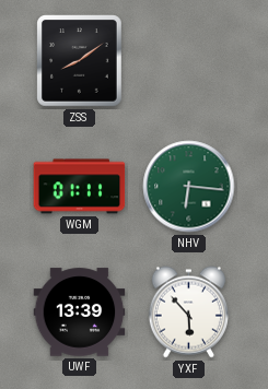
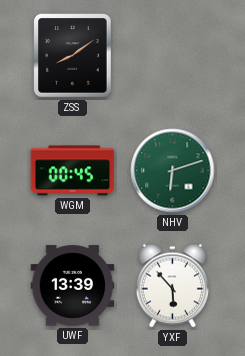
WGM: 01:11 -> 00:45 (73, 171)
NHV: 6:16 -> 6:12 (173, 171)
